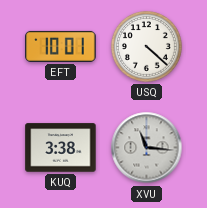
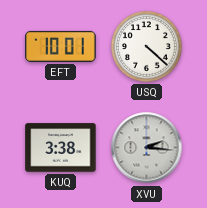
XVU: 11:16 -> 2:16 (147, 148)
